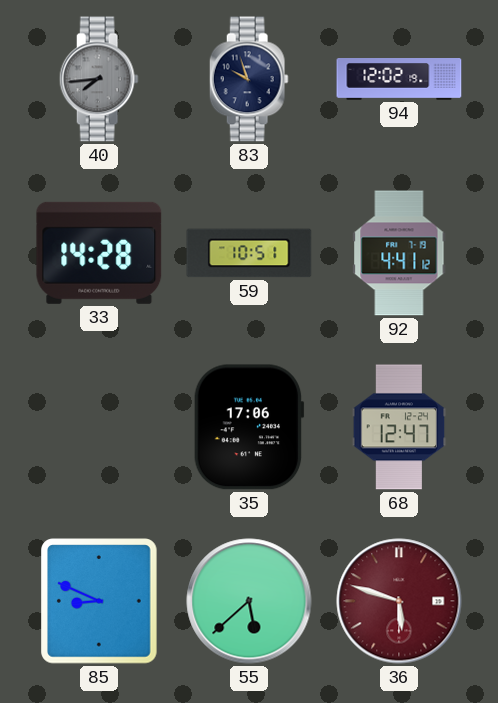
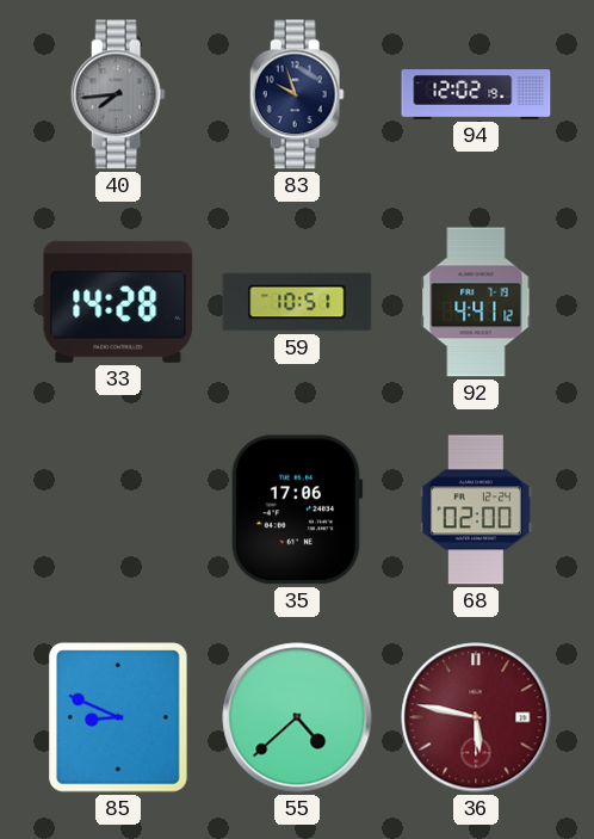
68: 12:47 -> 02:00 (476, 510)
55: 5:38 -> 4:38 (297, 717)
36: 5:48 -> 5:47 (476, 717)
